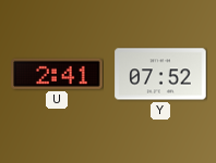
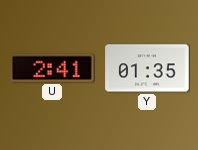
Y: 07:52 -> 01:35 (147, 68)
